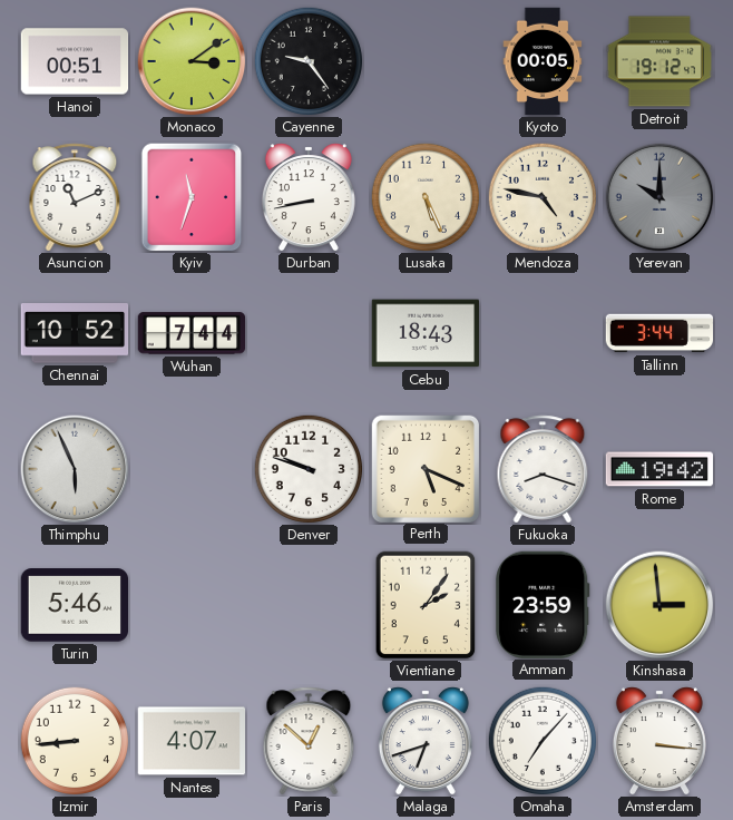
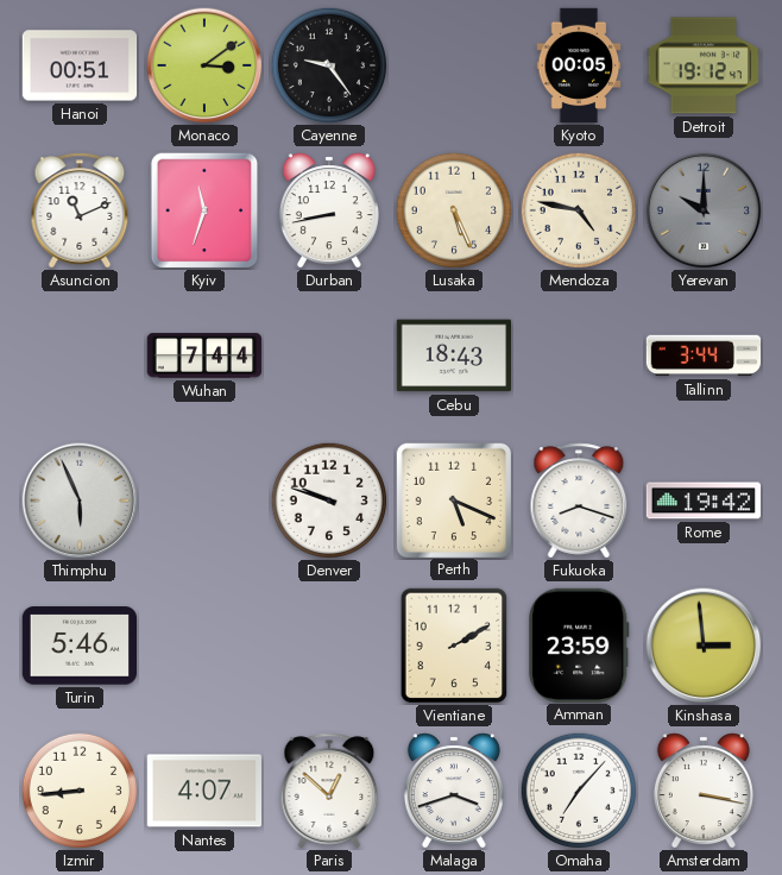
Chennai: 10:52 -> none (75, 333)
Vientiane: 2:06 -> 2:10 (454, 646)
Malaga: 6:42 -> 3:42 (454, 791)
Amsterdam: 3:16 -> 3:17 (704, 791)
